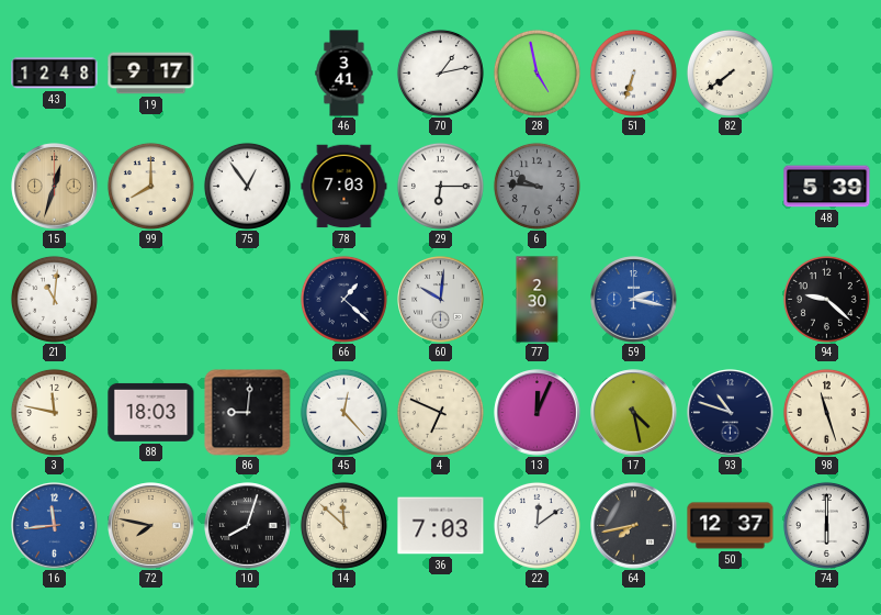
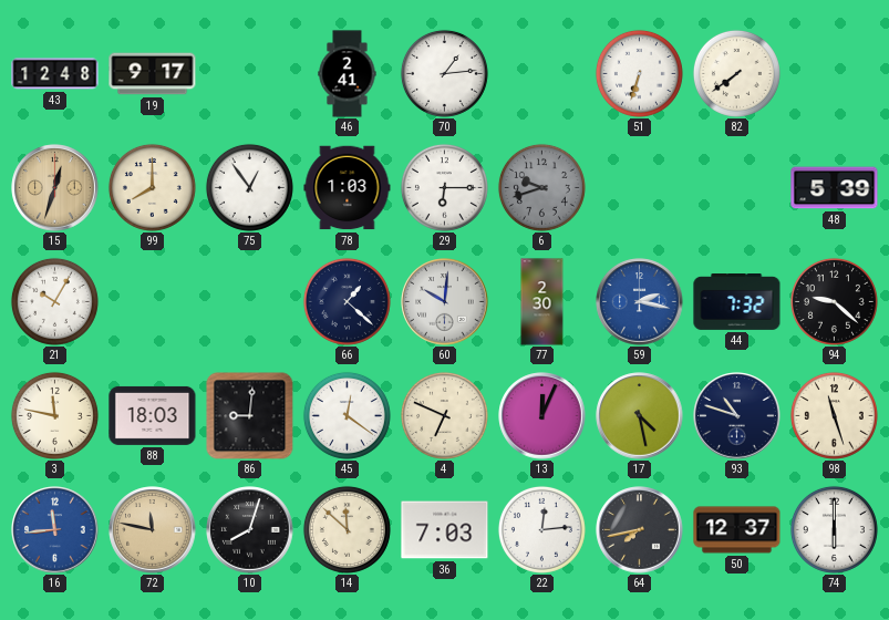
46: 3:41 -> 2:41 (348, 74)
70: 1:13 -> 1:14 (444, 73)
28: 4:58 -> none (536, 72)
78: 7:03 -> 1:03 (348, 188)
6: 9:46 -> 9:42 (541, 187)
21: 11:01 -> 10:05 (54, 301)
44: none -> 7:32 (737, 302)
45: 12:23 -> 12:21 (347, 415)
72: 7:47 -> 11:47 (153, 530)
22: 12:09 -> 12:14 (541, 529)
